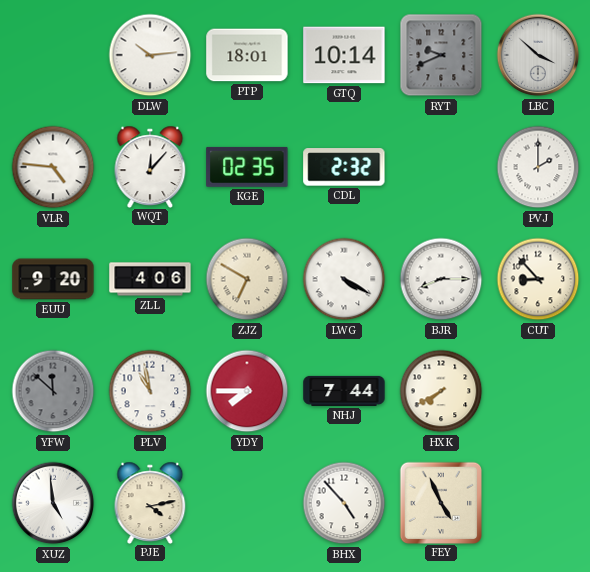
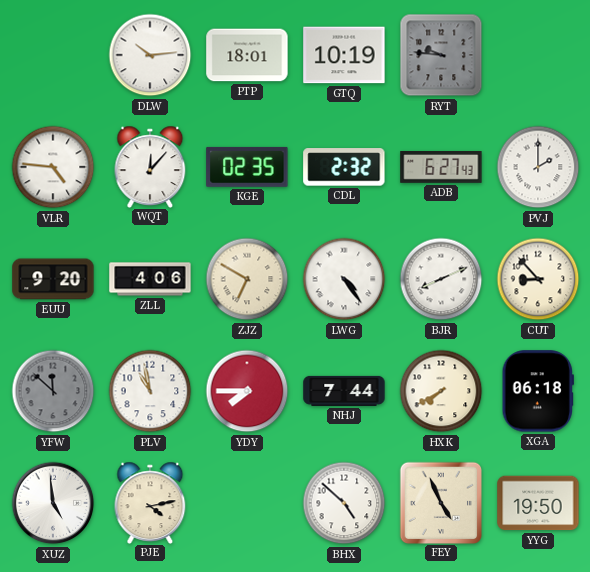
GTQ: 10:14 -> 10:19 (344, 55)
RYT: 9:41 -> 9:46 (441, 55)
LBC: 3:52 -> none (538, 55)
ADB: none -> 6:27 (441, 168)
LWG: 4:20 -> 4:24 (344, 279)
BJR: 8:15 -> 8:11 (441, 279)
XGA: none -> 06:18 (538, 391)
BHX: 4:53 -> 4:52 (344, 503)
YYG: none -> 19:50 (538, 503)
